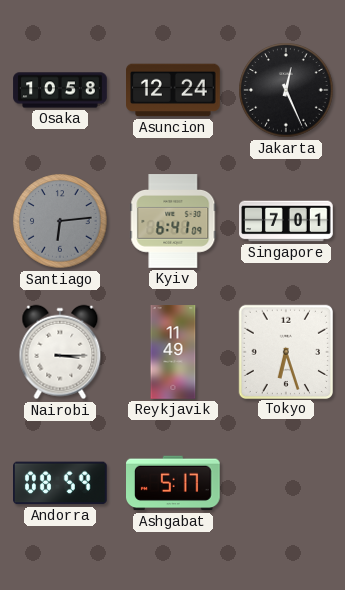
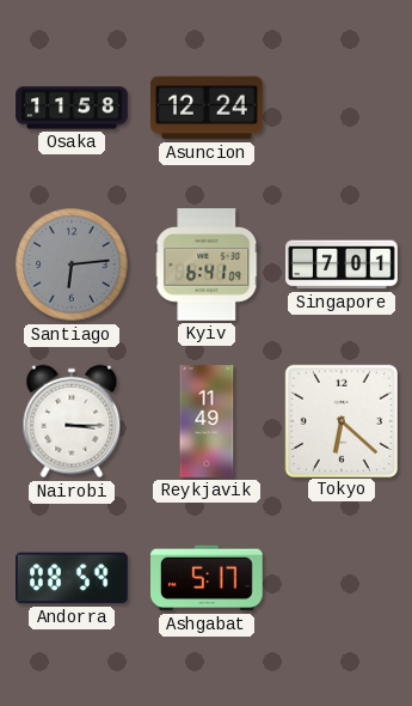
Osaka: 10:58 -> 11:58 (72, 108)
Jakarta: 12:26 -> none (286, 90)
Tokyo: 6:27 -> 6:22 (340, 420)
